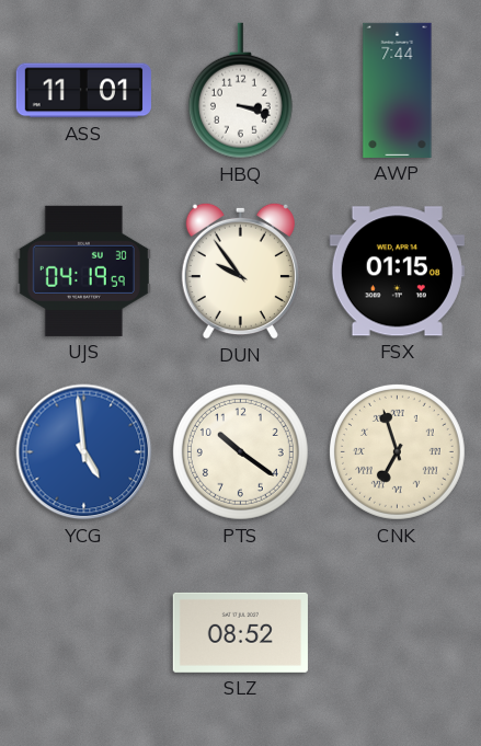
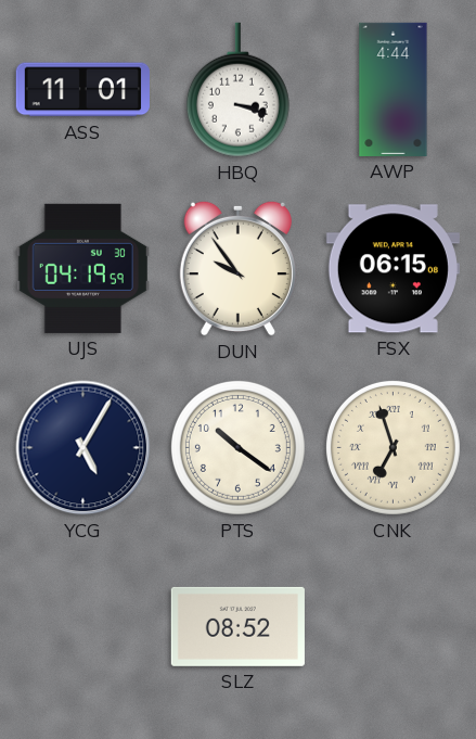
AWP: 7:44 -> 4:44 (394, 89)
FSX: 01:15 -> 06:15 (393, 269)
YCG: 4:59 -> 5:05 (83, 448)
YCG dial: blue -> navy (83, 448)
